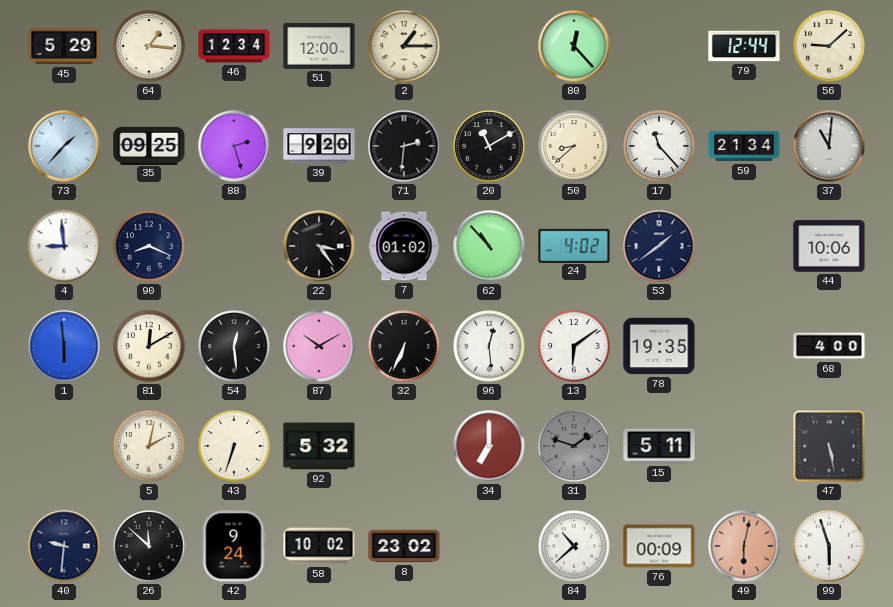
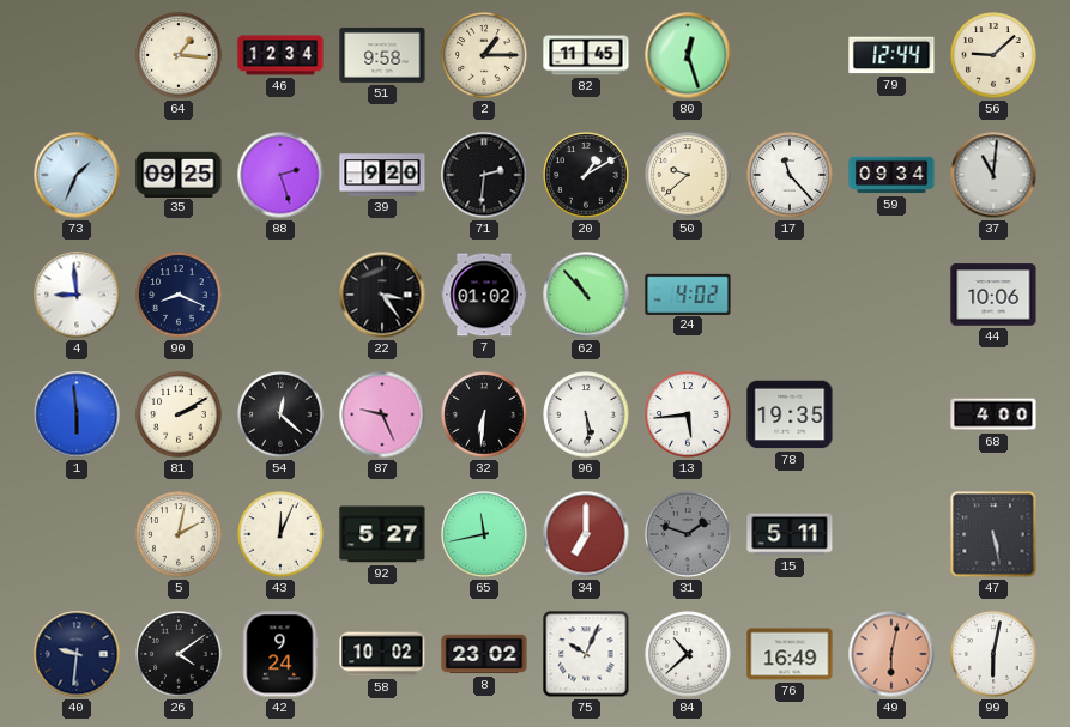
45: 5:29 -> none (64, 46)
51: 12:00 -> 9:58 (382, 55)
82: none -> 11:45 (586, 55)
80: 12:23 -> 12:27 (688, 55)
73: 1:37 -> 1:34 (77, 175)
20: 11:10 -> 1:10 (586, 175)
50: 8:38 -> 9:38 (688, 175)
59: 21:34 -> 09:34 (891, 175)
53: 1:39 -> none (659, 246)
81: 12:10 -> 2:10 (179, 414)
54: 12:29 -> 12:22 (280, 414)
87: 10:10 -> 9:26 (382, 414)
32: 6:34 -> 6:31 (484, 414)
96: 12:29 -> 5:29 (586, 414)
13: 6:09 -> 5:44 (688, 414)
43: 6:33 -> 12:04 (280, 534)
92: 5:32 -> 5:27 (382, 534)
65: none -> 11:43 (484, 534)
26: 11:52 -> 4:09 (179, 654)
75: none -> 10:04 (586, 654)
76: 00:09 -> 16:49 (790, 654)
99: 5:57 -> 6:02 (993, 654)
